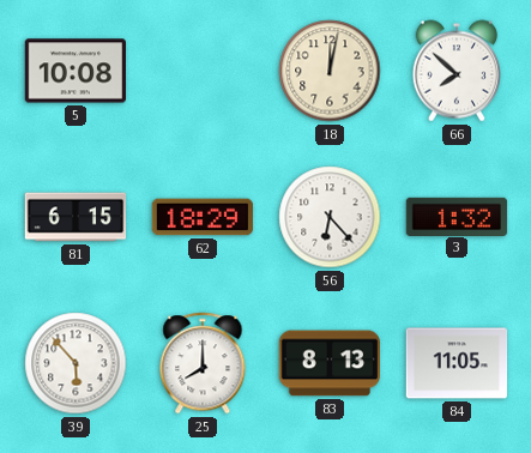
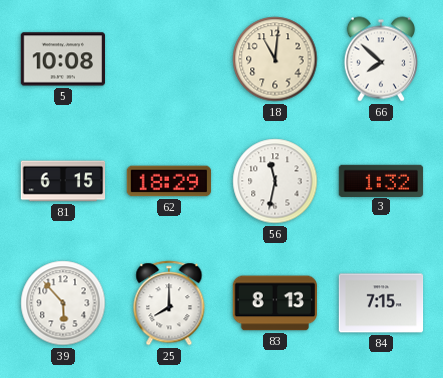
18: 12:02 -> 11:01 (275, 59)
56: 6:23 -> 11:32 (275, 181)
84: 11:05 -> 7:15 (381, 303)
